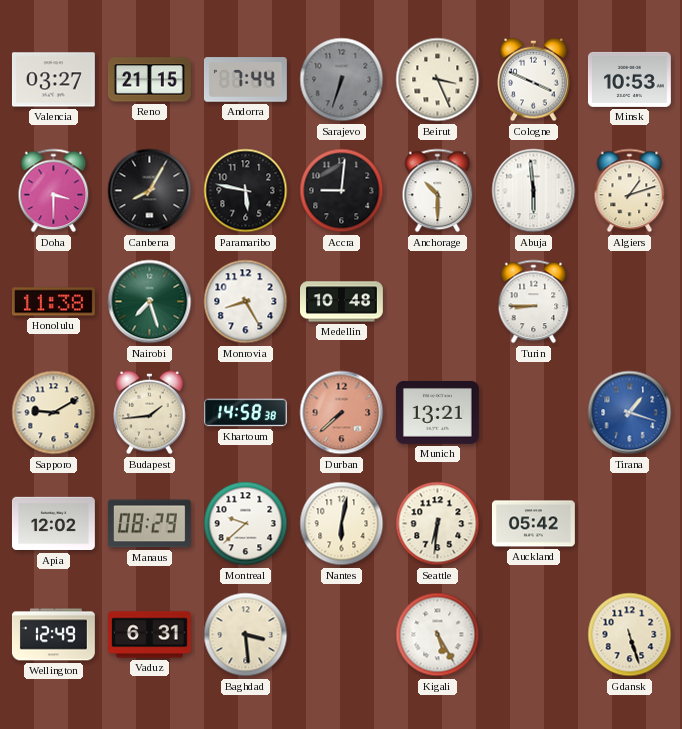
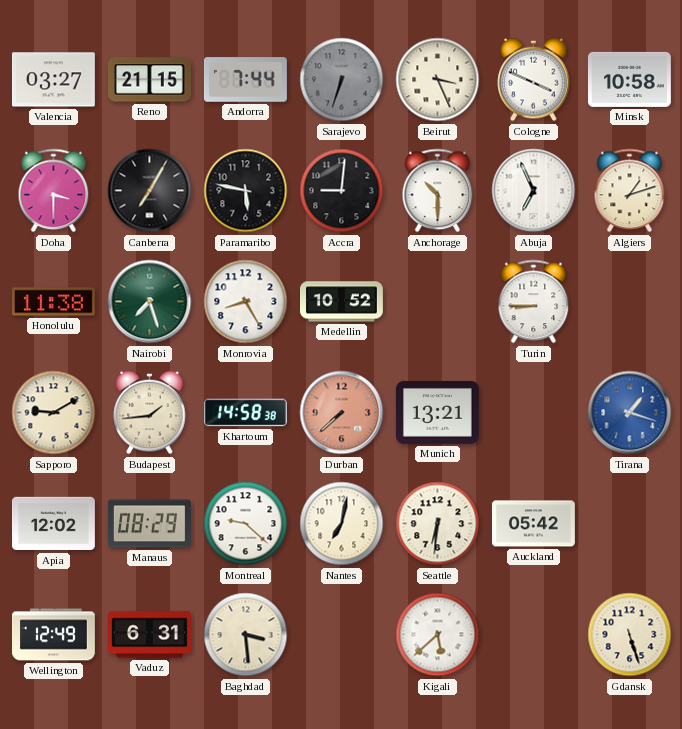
Minsk: 10:53 -> 10:58 (629, 79)
Canberra: 8:05 -> 7:05 (150, 191)
Abuja: 5:59 -> 6:56 (534, 191)
Medellin: 10:48 -> 10:52 (342, 302)
Montreal: 9:38 -> 9:22 (246, 524)
Nantes: 6:02 -> 7:02 (342, 524)
Kigali: 5:25 -> 5:38 (438, 635)
